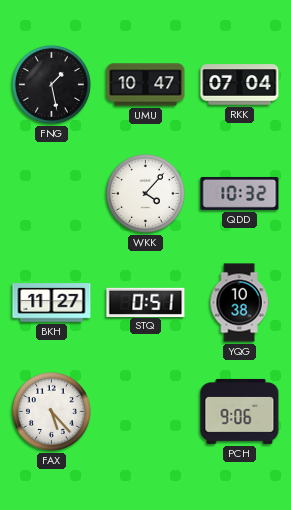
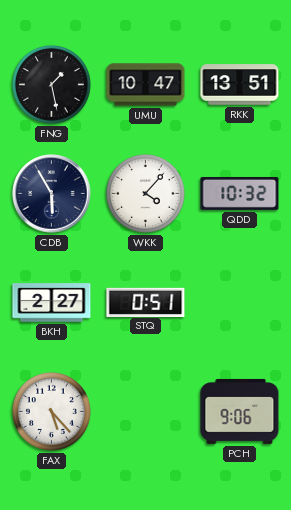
RKK: 07:04 -> 13:51 (240, 85)
CDB: none -> 5:55 (52, 194)
BKH: 11:27 -> 2:27 (52, 303)
YQG: 10:38 -> none (239, 303)
